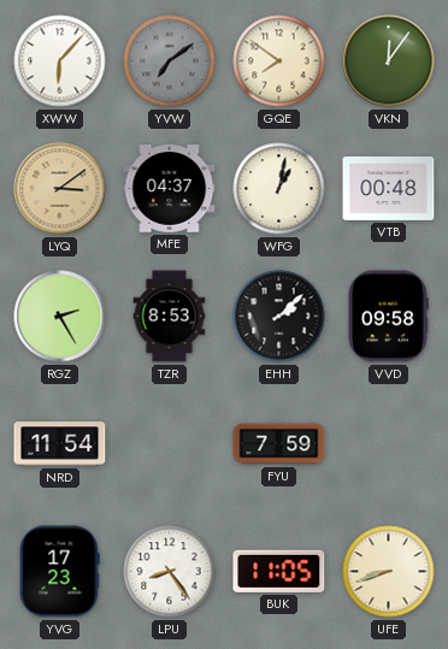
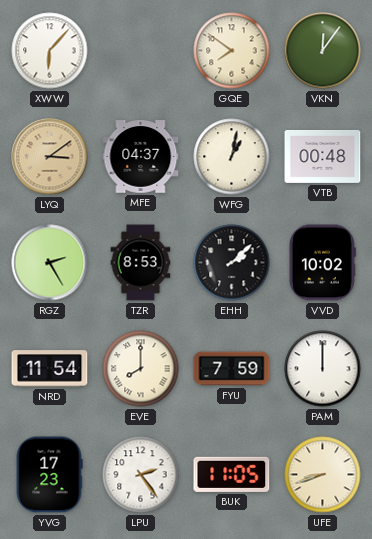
YVW: 7:09 -> none (170, 61)
VVD: 09:58 -> 10:02 (322, 263)
EVE: none -> 8:00 (141, 369)
PAM: none -> 12:00 (323, 369)
LPU: 8:24 -> 2:24 (141, 475)
